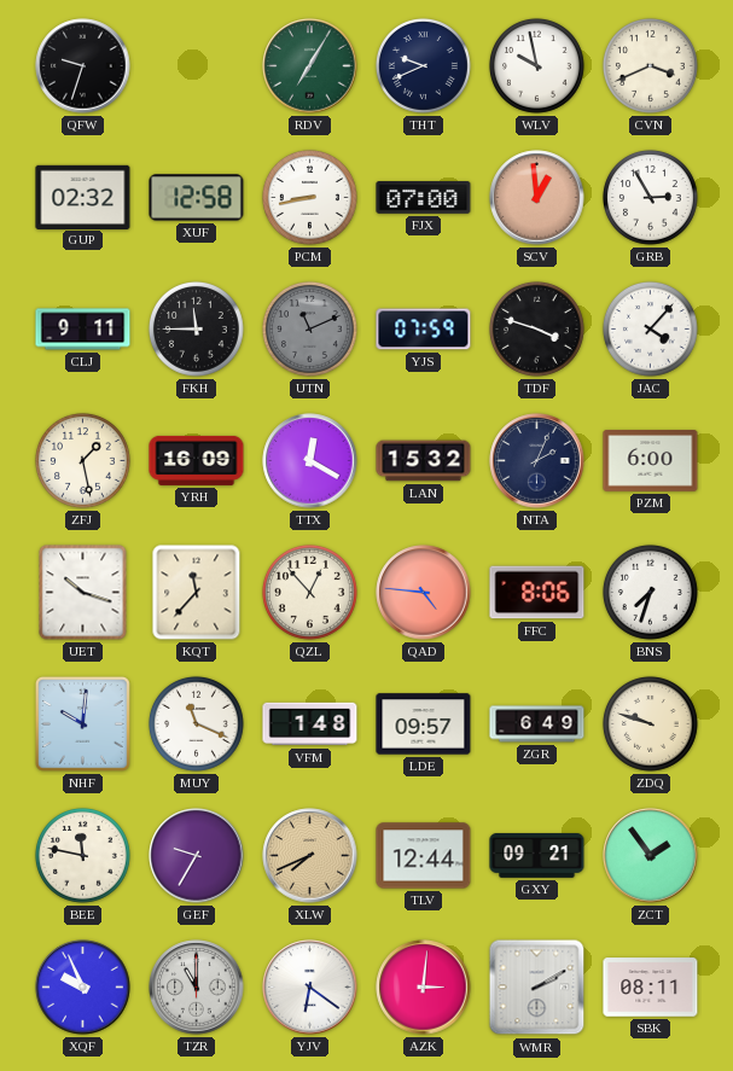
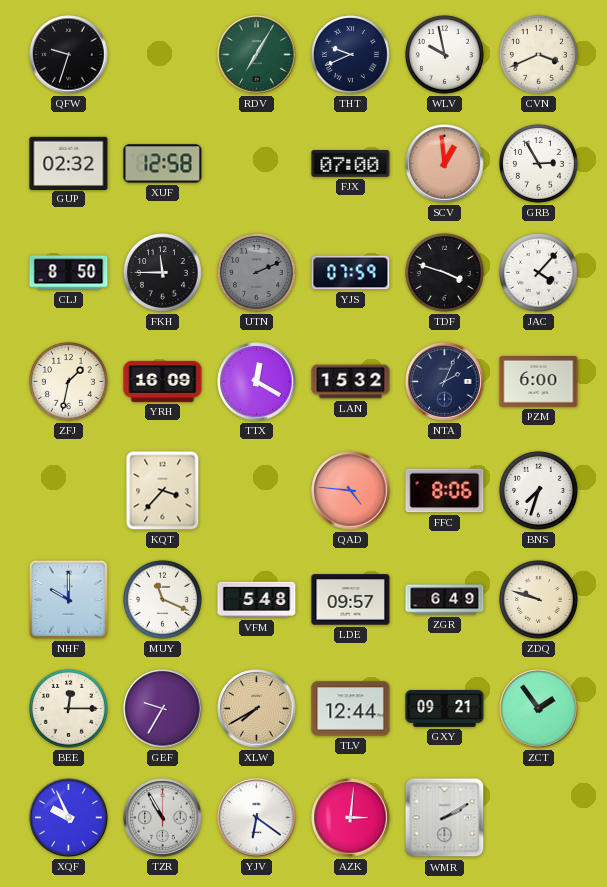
PCM: 8:43 -> none (310, 198)
CLJ: 9:11 -> 8:50 (69, 273)
UTN: 11:11 -> 2:11 (257, 273)
ZFJ: 1:28 -> 1:32 (69, 382)
UET: 10:18 -> none (83, 593)
KQT: 11:37 -> 3:37 (163, 491)
QZL: 12:53 -> none (310, 593)
NHF: 10:01 -> 10:00 (68, 599)
VFM: 1:48 -> 5:48 (257, 600)
BEE: 11:47 -> 12:15 (69, 709)
XLW: 7:41 -> 7:40 (257, 709)
TZR: 11:00 -> 10:55 (163, 818)
SBK: 08:11 -> none (651, 988)
